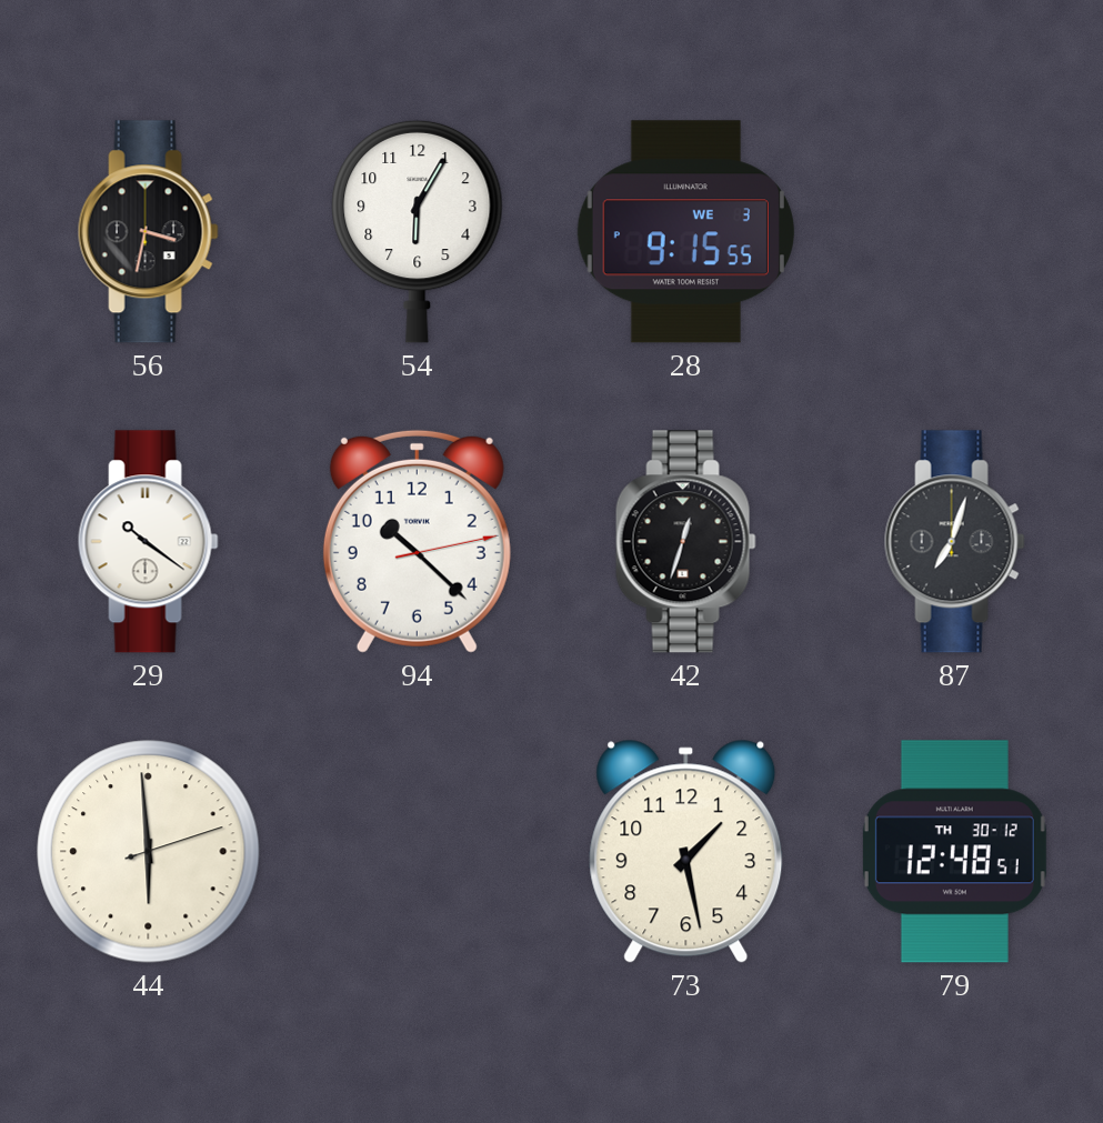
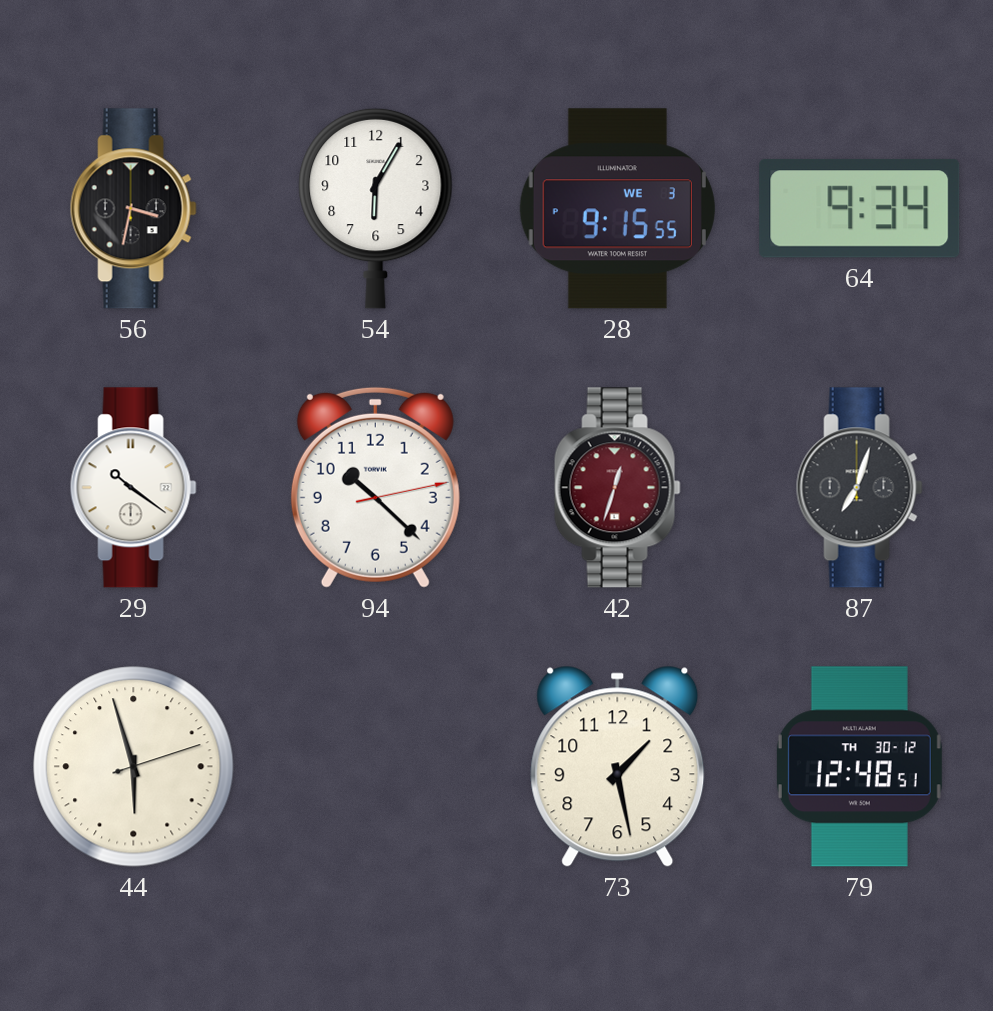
64: none -> 9:34 (860, 208)
42 dial: black -> burgundy (617, 488)
44: 5:59 -> 5:57 (134, 767)
